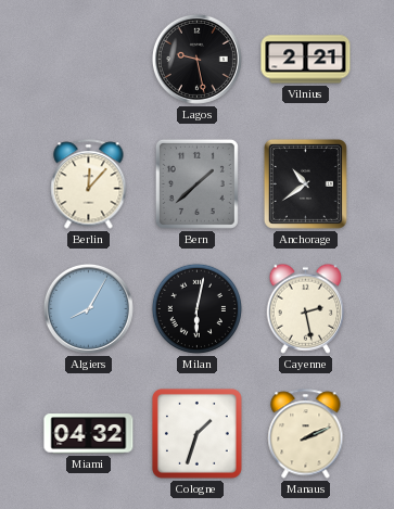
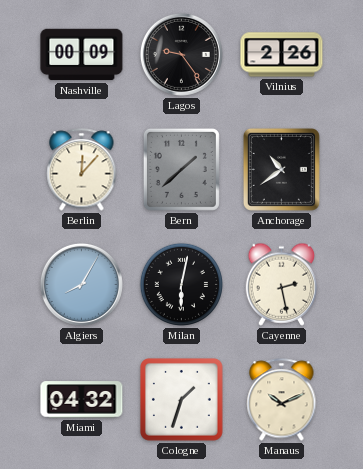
Nashville: none -> 00:09 (82, 55)
Lagos: 9:28 -> 9:24 (181, 54)
Vilnius: 2:21 -> 2:26 (282, 55)
Manaus: 2:11 -> 10:11 (282, 400)
